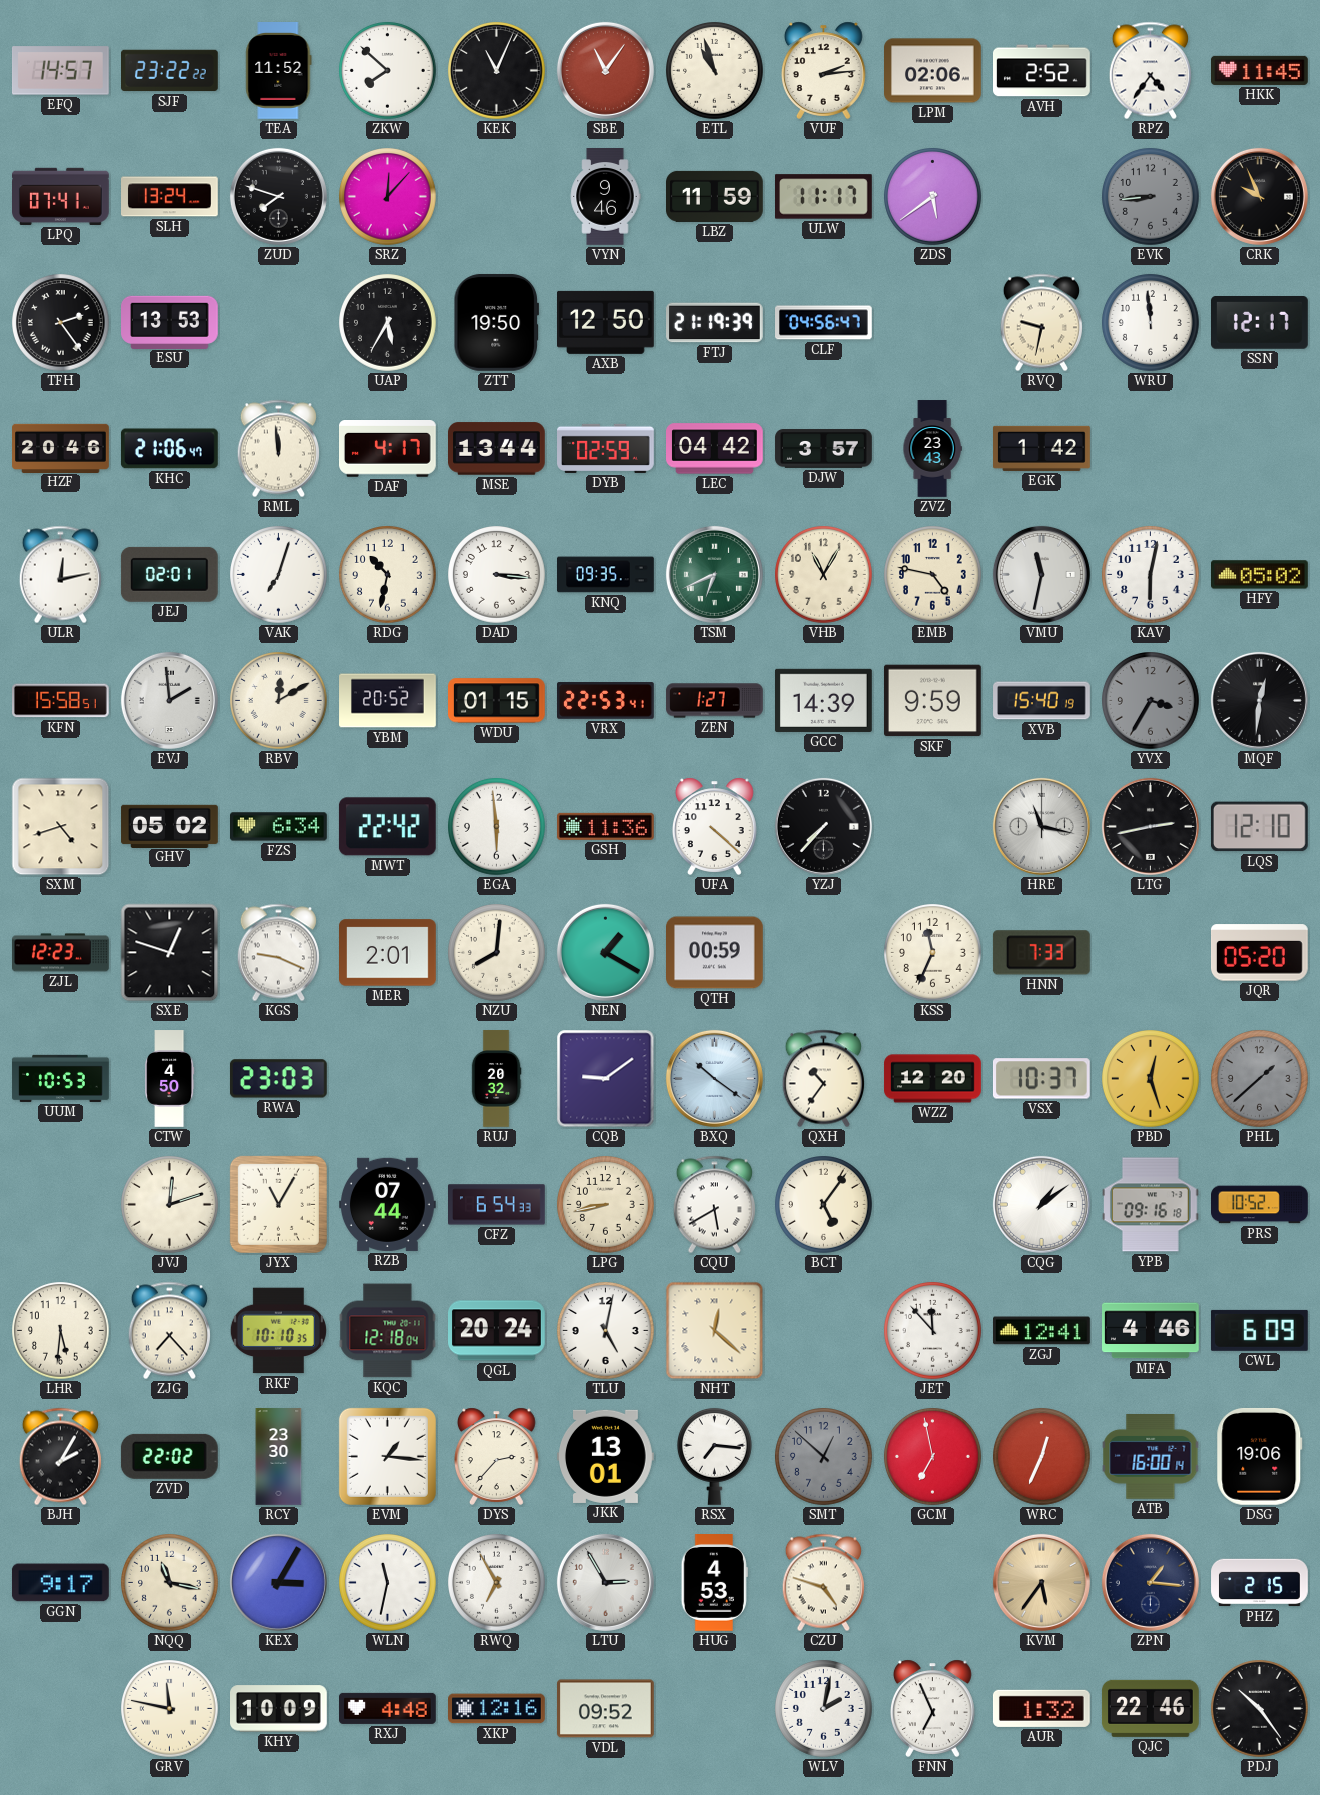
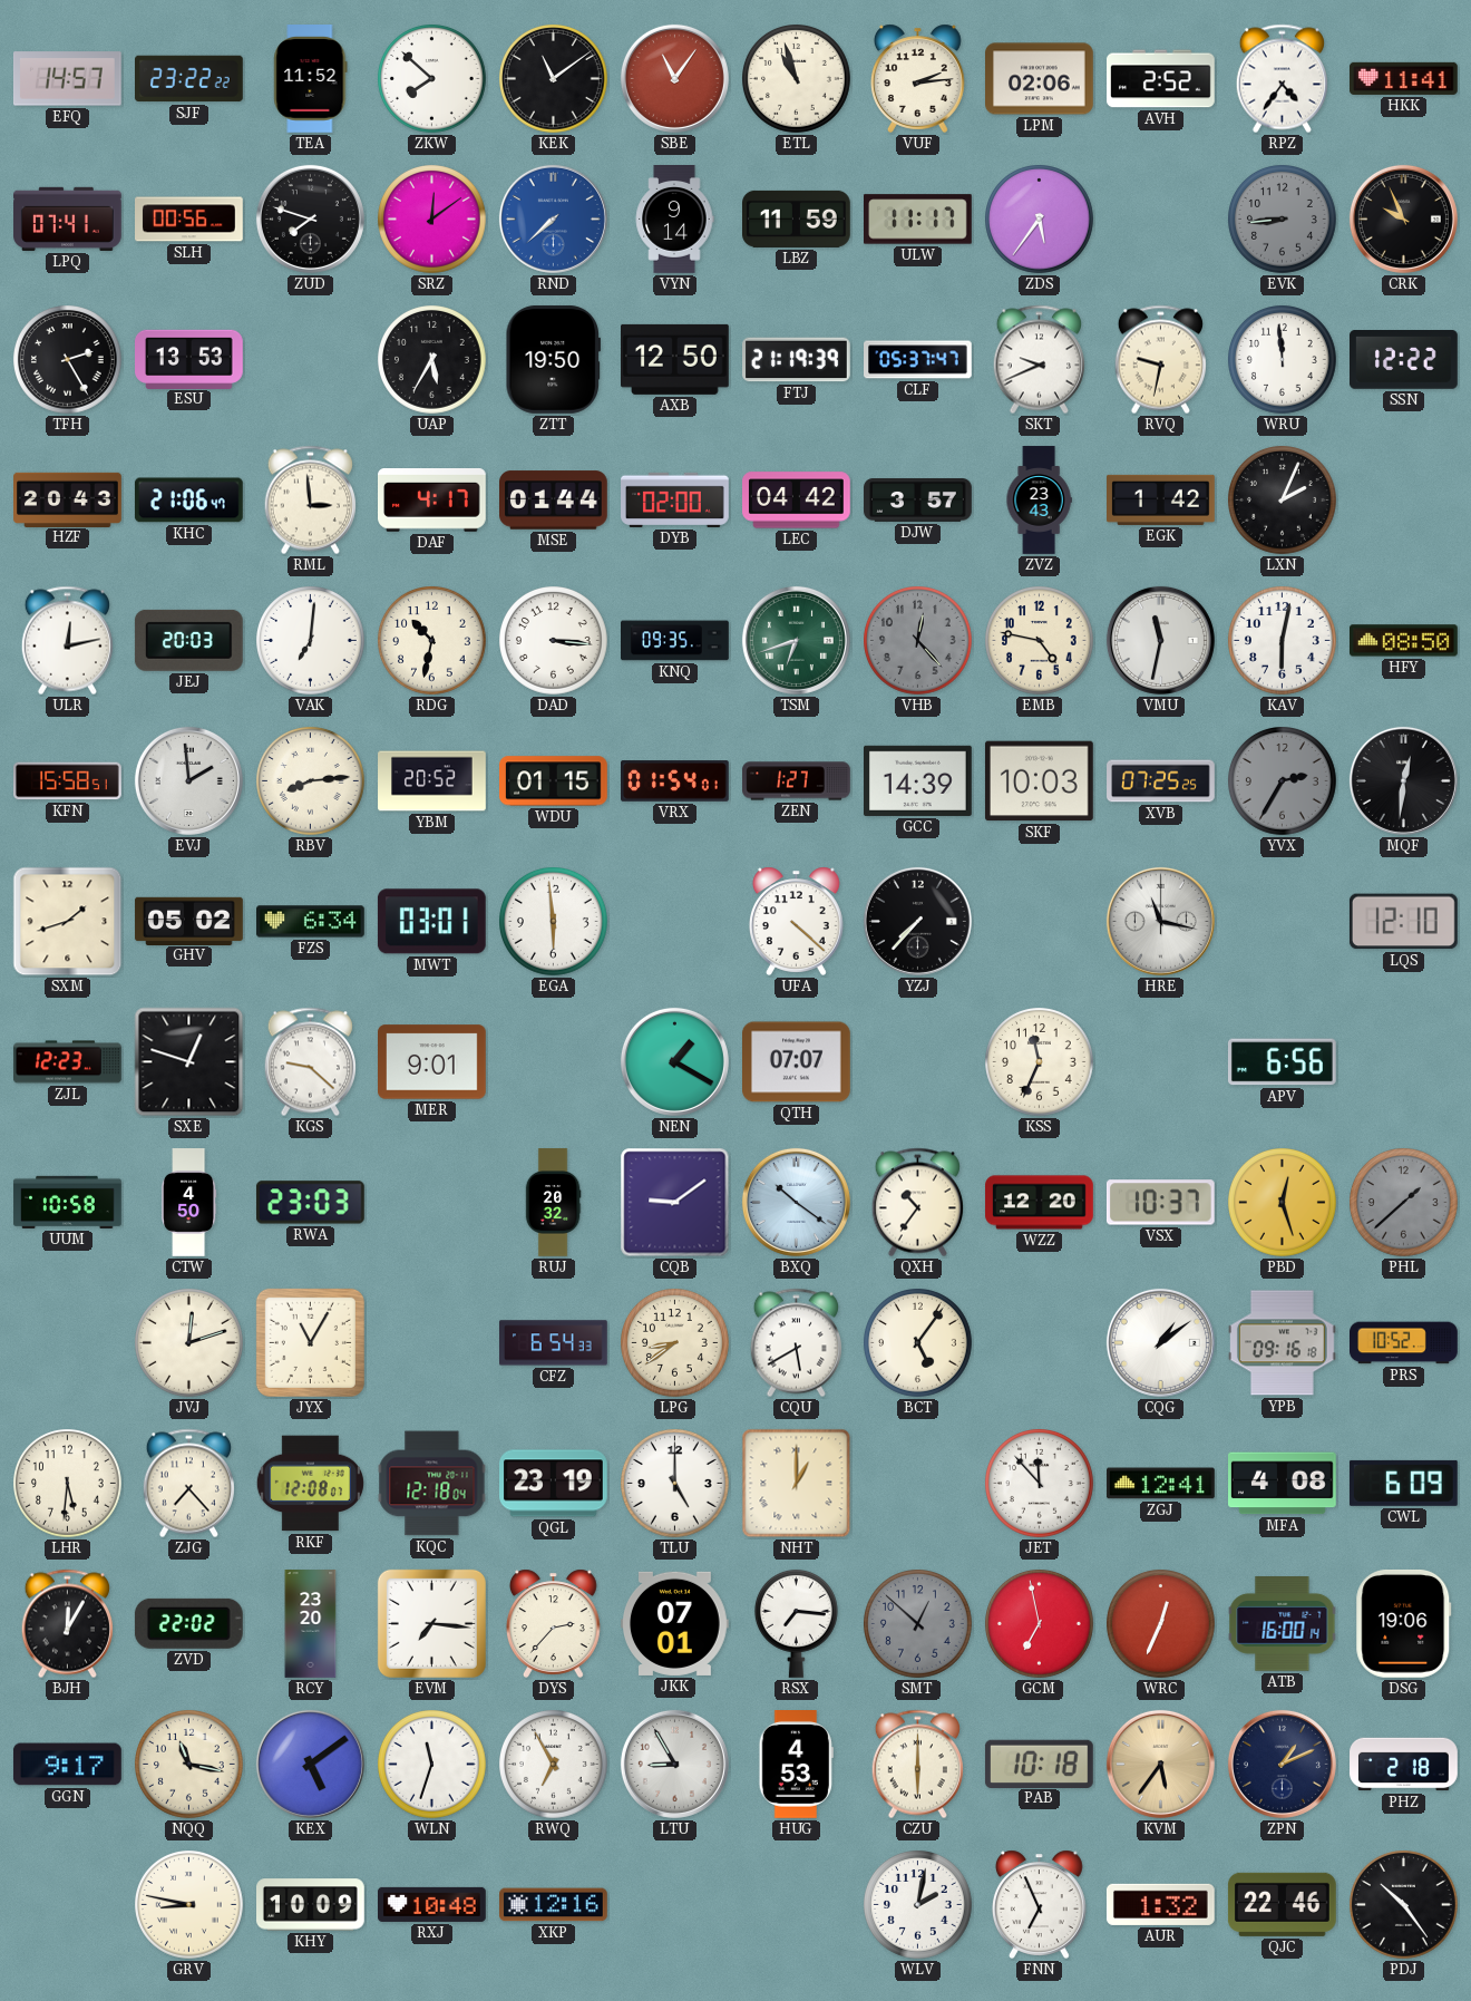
KEK: 11:04 -> 11:09 (554, 79)
HKK: 11:45 -> 11:41 (1404, 78)
SLH: 13:24 -> 00:56 (189, 220)
SRZ: 12:07 -> 12:09 (432, 220)
RND: none -> 7:38 (553, 218)
VYN: 9:46 -> 9:14 (674, 220)
ZDS: 5:39 -> 5:36 (1040, 220)
TFH: 2:24 -> 2:25 (68, 360)
CLF: 04:56 -> 05:37 (918, 360)
SKT: none -> 9:41 (1039, 360)
SSN: 12:17 -> 12:22 (1404, 360)
HZF: 20:46 -> 20:43 (68, 499)
RML: 11:59 -> 2:59 (310, 501)
MSE: 13:44 -> 01:44 (554, 501)
DYB: 02:59 -> 02:00 (675, 499)
LXN: none -> 2:04 (1283, 501)
JEJ: 02:01 -> 20:03 (188, 640)
VAK: 7:03 -> 7:01 (311, 641)
TSM: 6:41 -> 6:42 (796, 640)
VHB: 11:05 -> 12:23 (918, 641)
VHB dial: cream -> grey (918, 641)
HFY: 05:02 -> 08:50 (1404, 641)
RBV: 12:10 -> 8:14 (311, 781)
VRX: 22:53 -> 01:54 (675, 781)
SKF: 9:59 -> 10:03 (1039, 781)
XVB: 15:40 -> 07:25 (1161, 781)
YVX: 3:35 -> 2:35 (1283, 781)
SXM: 4:42 -> 1:42 (68, 922)
MWT: 22:42 -> 03:01 (431, 922)
GSH: 11:36 -> none (606, 826)
LTG: 2:43 -> none (1150, 826)
KGS: 9:19 -> 9:22 (310, 1062)
MER: 2:01 -> 9:01 (432, 1062)
NZU: 8:01 -> none (497, 953)
QTH: 00:59 -> 07:07 (797, 1062)
HNN: 7:33 -> none (1041, 953)
APV: none -> 6:56 (1282, 1062)
JQR: 05:20 -> none (1259, 953)
UUM: 10:53 -> 10:58 (68, 1202)
RZB: 07:44 -> none (388, 1204)
LPG: 8:43 -> 8:39 (675, 1343)
RKF: 10:10 -> 12:08 (310, 1484)
QGL: 20:24 -> 23:19 (554, 1484)
TLU: 5:02 -> 5:00 (675, 1484)
NHT: 12:22 -> 1:00 (797, 1484)
MFA: 4:46 -> 4:08 (1283, 1484)
BJH: 2:05 -> 12:05 (67, 1624)
RCY: 23:30 -> 23:20 (311, 1624)
EVM: 1:16 -> 7:16 (431, 1623)
JKK: 13:01 -> 07:01 (675, 1623)
KEX: 3:05 -> 5:09 (310, 1764)
WLN: 11:32 -> 11:33 (432, 1765)
LTU: 2:55 -> 8:55 (674, 1764)
CZU: 4:48 -> 6:00 (917, 1765)
PAB: none -> 10:18 (1039, 1764)
ZPN: 1:16 -> 1:11 (1282, 1764)
PHZ: 2:15 -> 2:18 (1404, 1765)
GRV: 11:47 -> 8:47 (189, 1905)
RXJ: 4:48 -> 10:48 (432, 1904)
VDL: 09:52 -> none (606, 1709)
